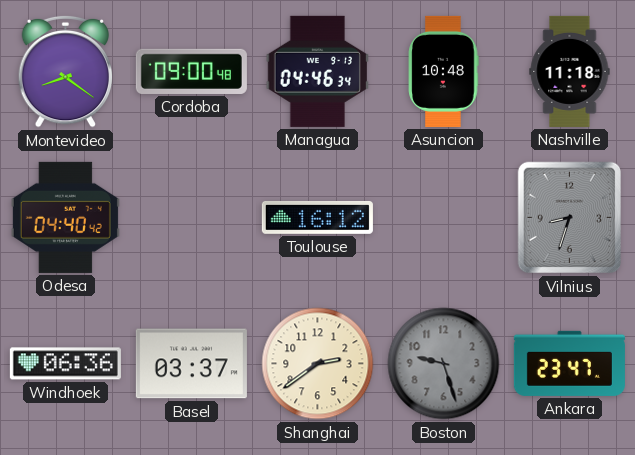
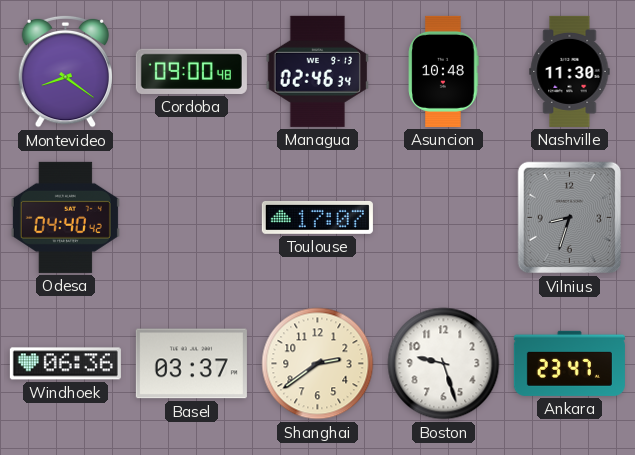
Managua: 04:46 -> 02:46 (317, 71)
Nashville: 11:18 -> 11:30 (570, 71)
Toulouse: 16:12 -> 17:07 (317, 217)
Boston dial: grey -> white (444, 364)
